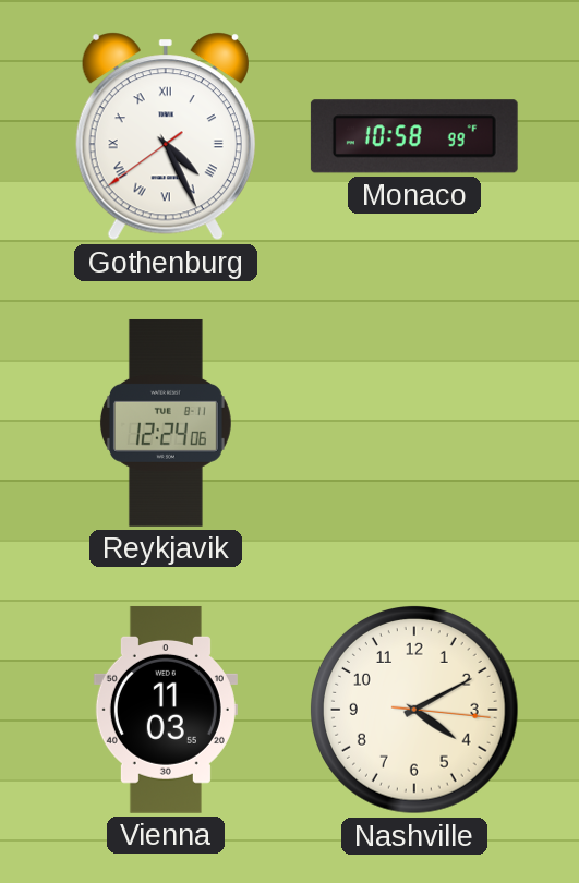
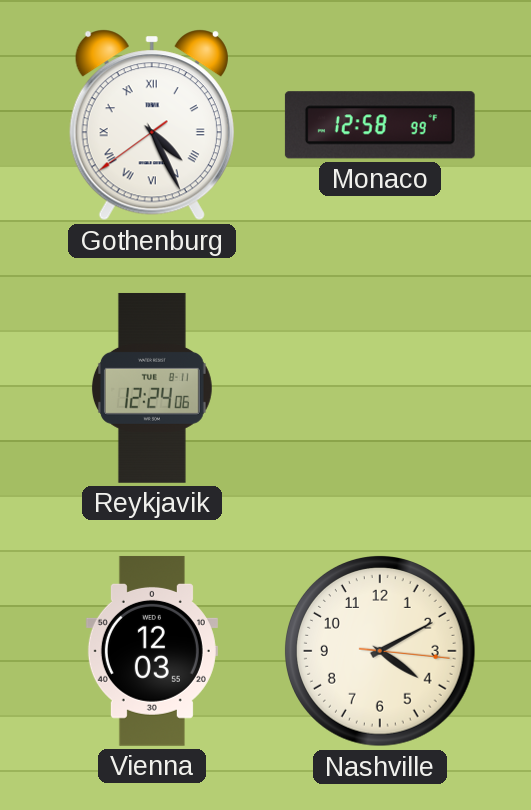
Monaco: 10:58 -> 12:58 (380, 125)
Vienna: 11:03 -> 12:03 (152, 651)
